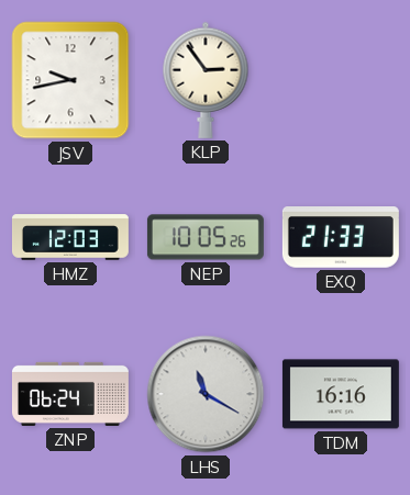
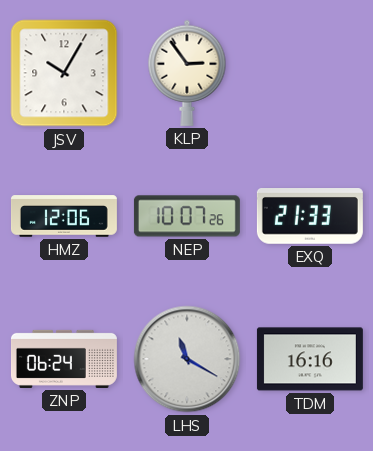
JSV: 9:43 -> 10:05 (64, 73)
HMZ: 12:03 -> 12:06 (64, 216)
NEP: 10:05 -> 10:07 (187, 216)
